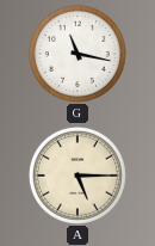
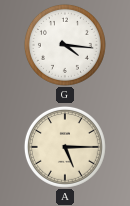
G: 11:17 -> 4:16 (65, 45)
